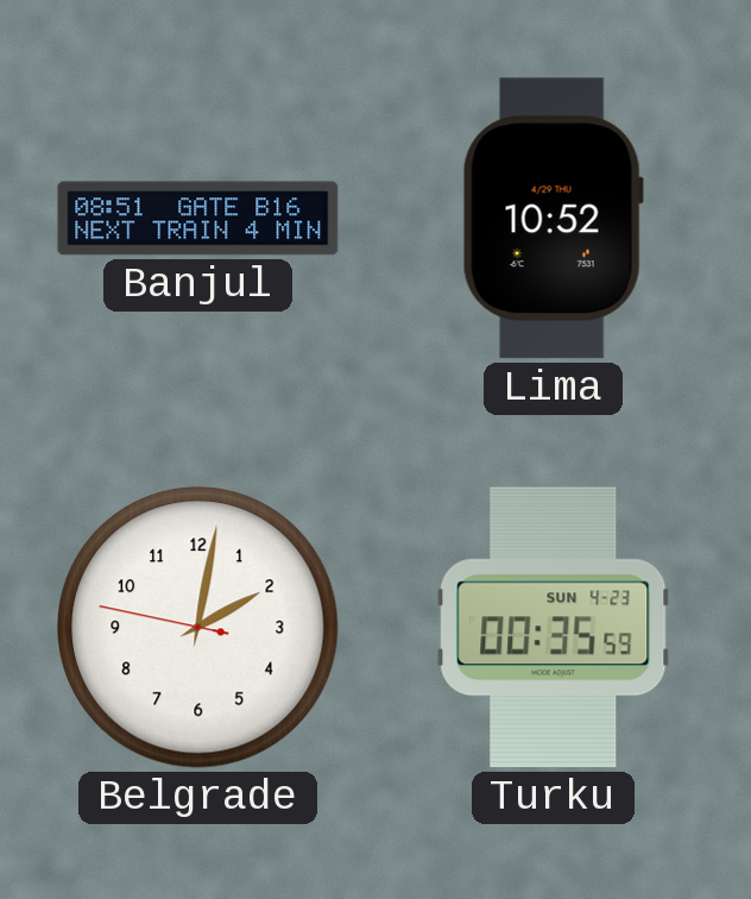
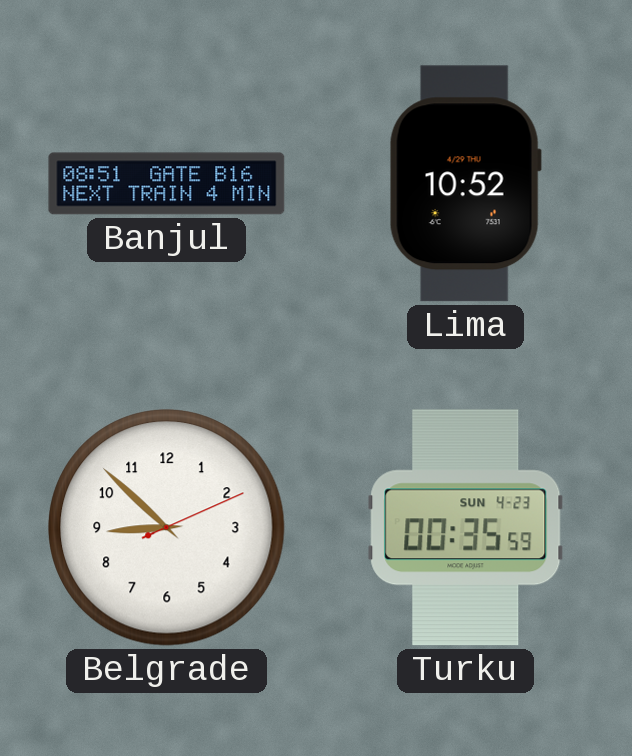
Belgrade: 2:01 -> 8:52 (167, 528)
